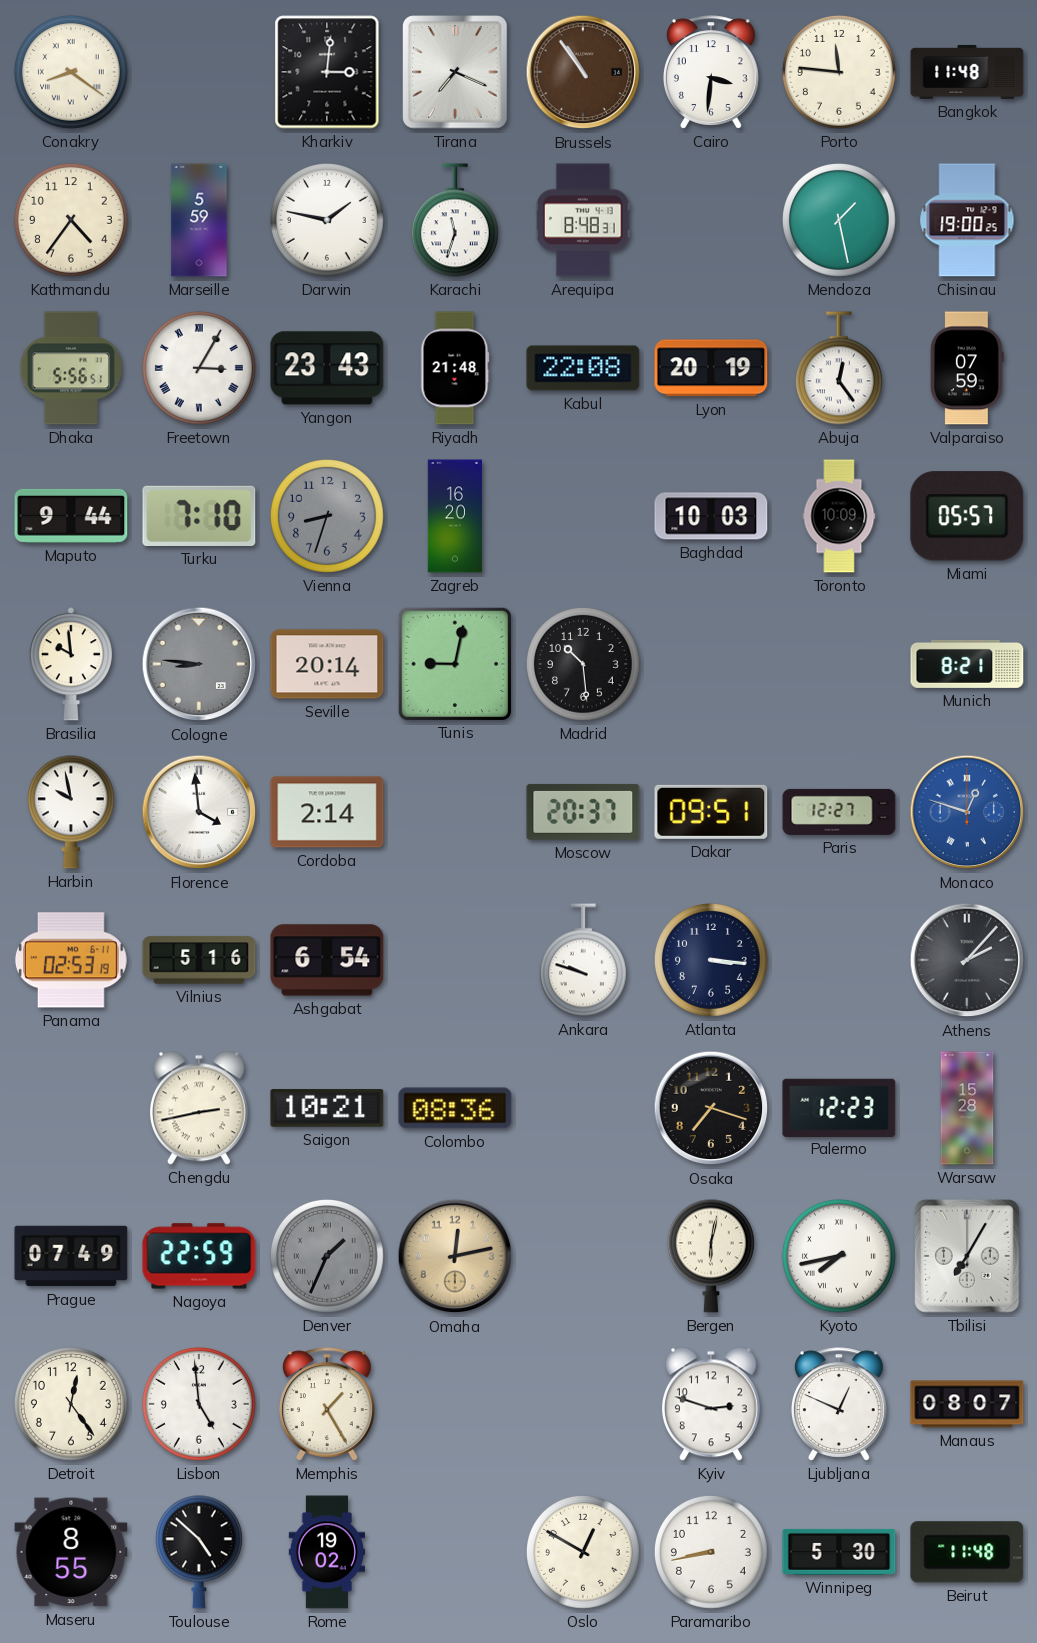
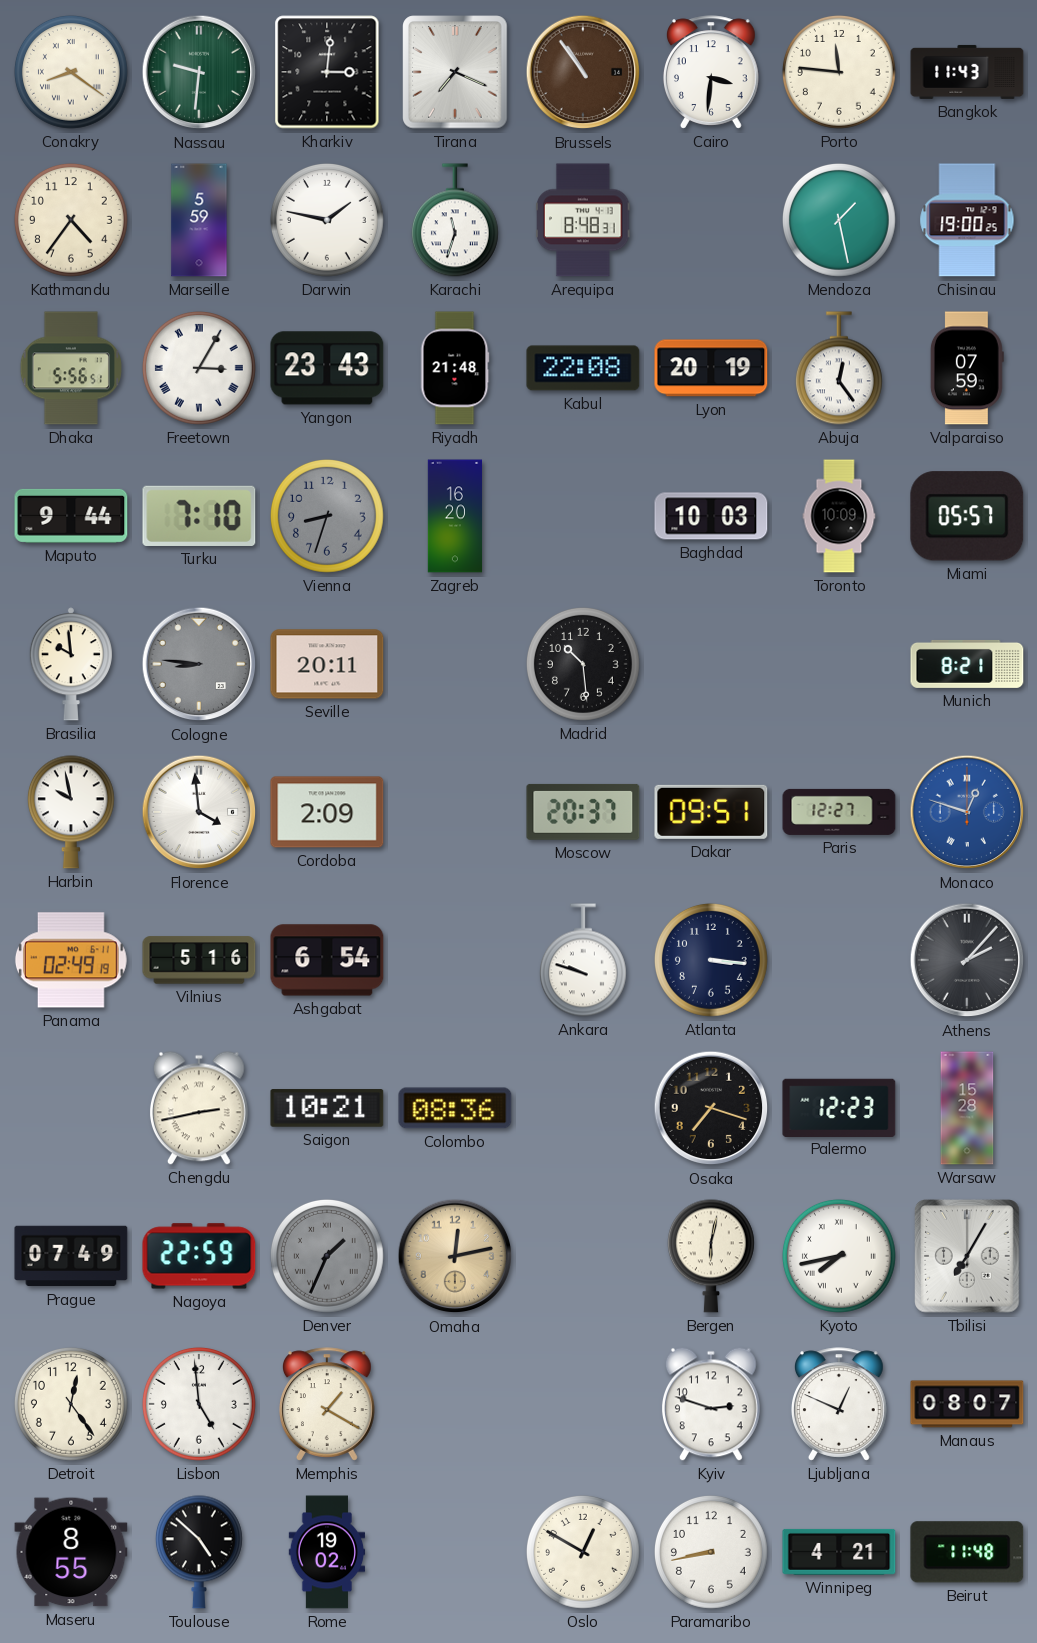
Nassau: none -> 9:31 (199, 72)
Bangkok: 11:48 -> 11:43 (967, 72)
Seville: 20:14 -> 20:11 (327, 664)
Tunis: 9:02 -> none (454, 663)
Cordoba: 2:14 -> 2:09 (327, 812)
Panama: 02:53 -> 02:49 (71, 960)
Memphis: 1:25 -> 1:20 (327, 1404)
Winnipeg: 5:30 -> 4:21 (839, 1552)
